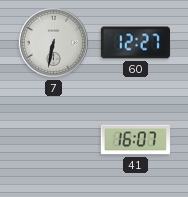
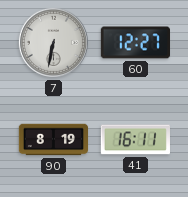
90: none -> 8:19 (54, 140)
41: 16:07 -> 16:11 (135, 140)
